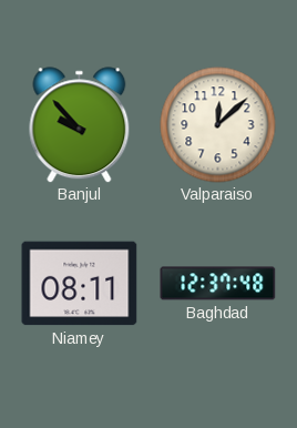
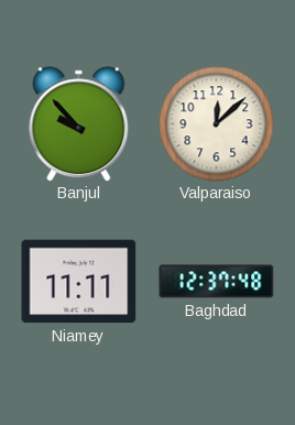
Niamey: 08:11 -> 11:11 (79, 282)
